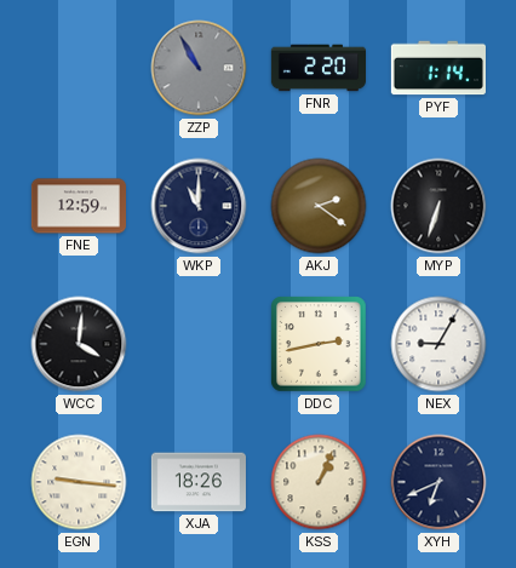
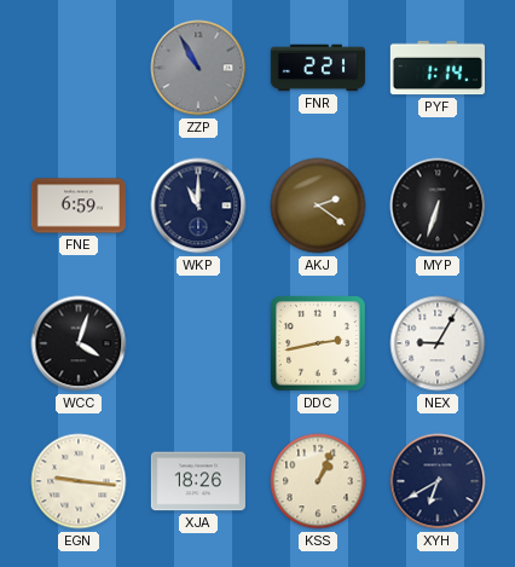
FNR: 2:20 -> 2:21 (317, 68)
FNE: 12:59 -> 6:59 (77, 206)
WCC: 4:01 -> 4:03 (79, 343)
XYH: 6:41 -> 6:40 (438, 481)
